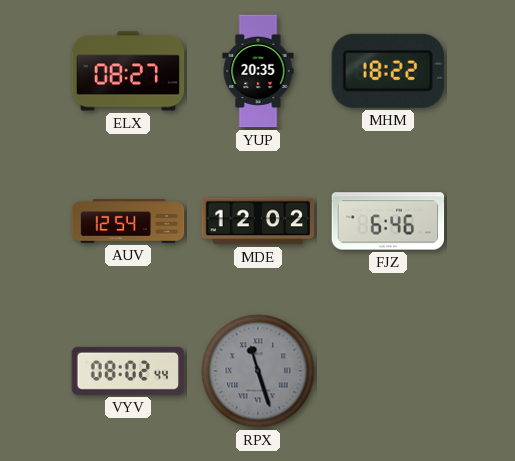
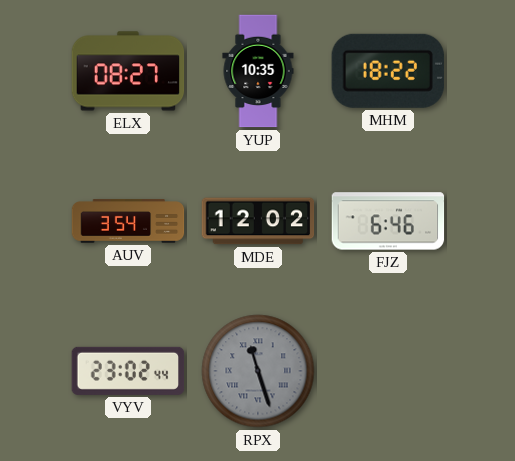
YUP: 20:35 -> 10:35 (258, 71)
AUV: 12:54 -> 3:54 (128, 221)
VYV: 08:02 -> 23:02 (128, 371)
